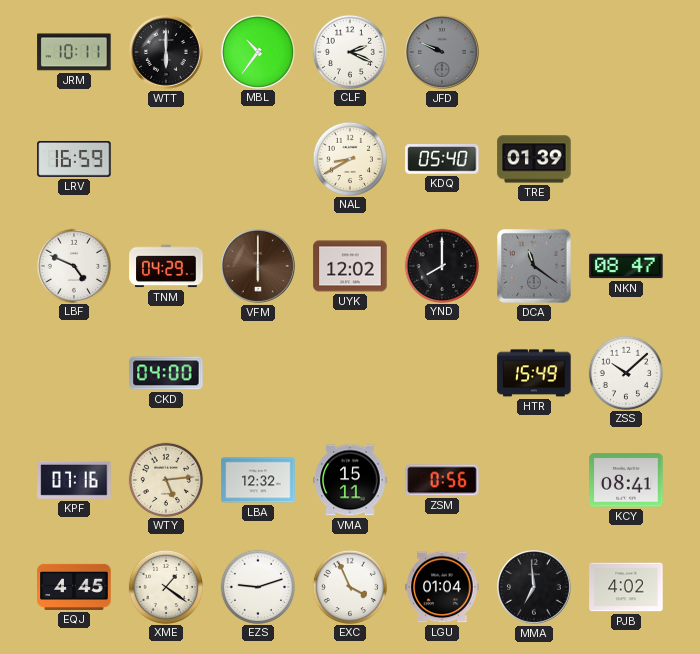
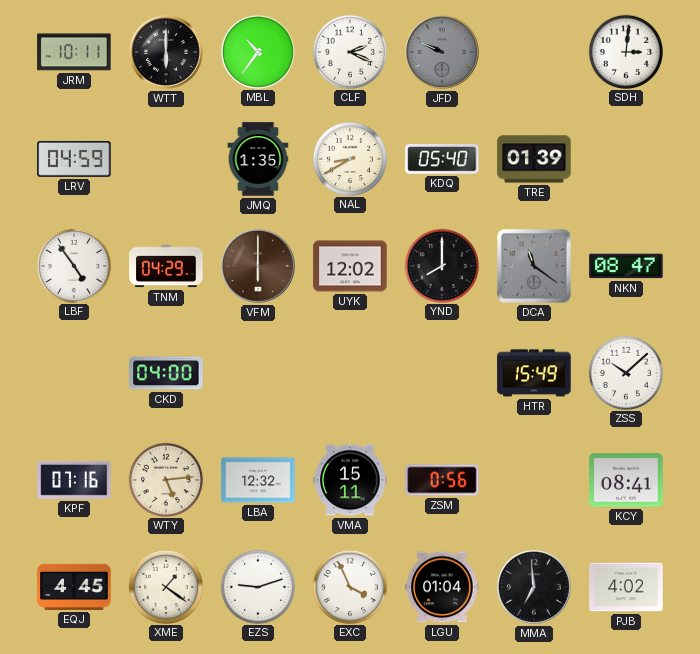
SDH: none -> 3:01 (625, 51)
LRV: 16:59 -> 04:59 (74, 159)
JMQ: none -> 1:35 (258, 159)
LBF: 4:49 -> 4:54 (73, 265)
